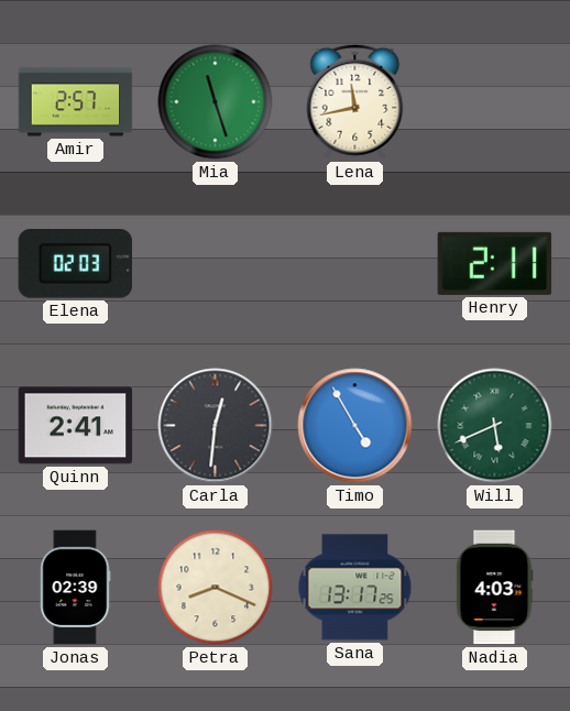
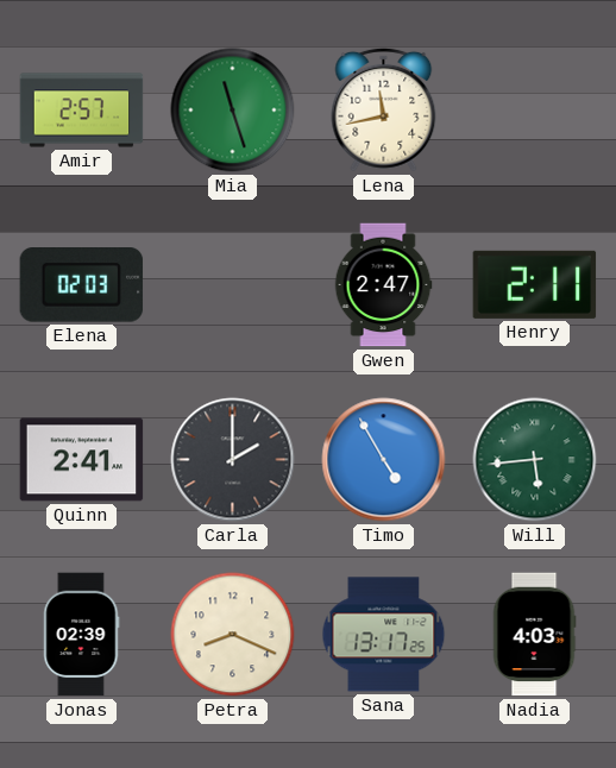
Gwen: none -> 2:47 (383, 285)
Carla: 12:31 -> 2:00 (233, 460)
Will: 5:41 -> 5:44 (535, 460)
